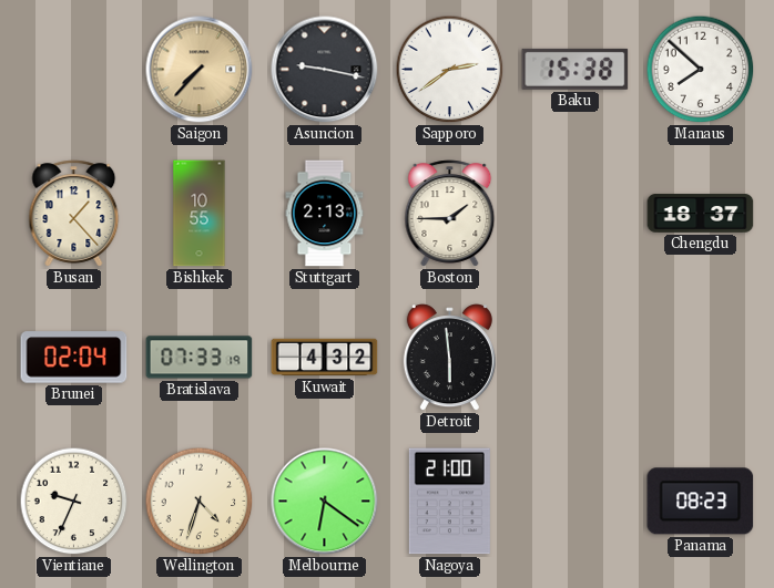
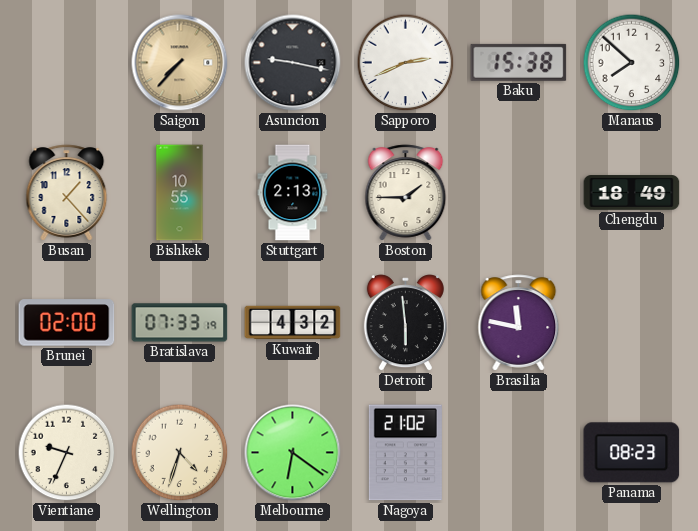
Sapporo: 2:39 -> 2:41 (406, 63)
Chengdu: 18:37 -> 18:49 (632, 193)
Brunei: 02:04 -> 02:00 (67, 323)
Brasilia: none -> 11:47 (519, 323)
Nagoya: 21:00 -> 21:02 (405, 453)
